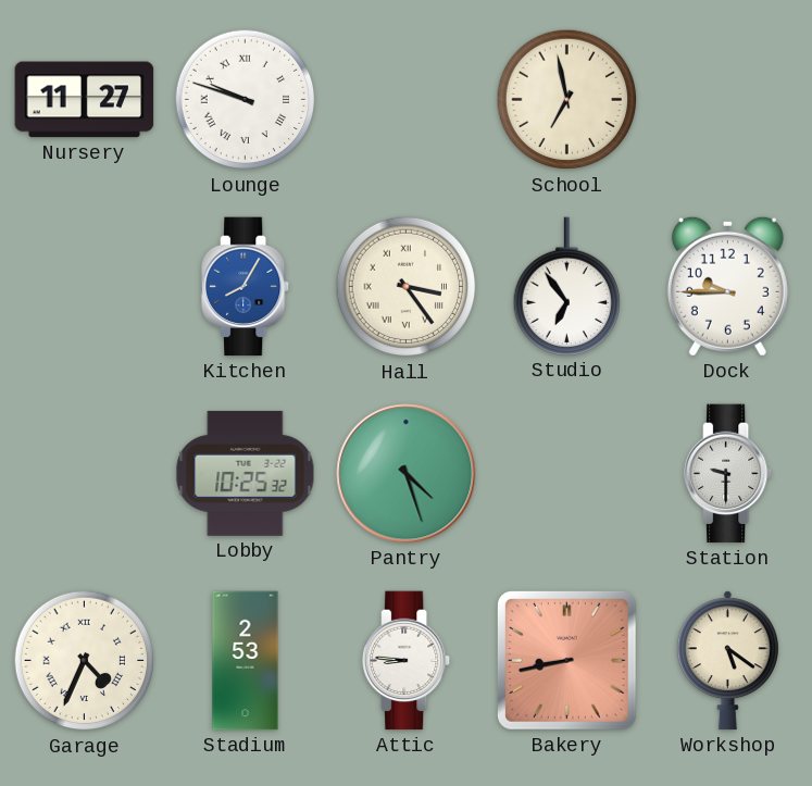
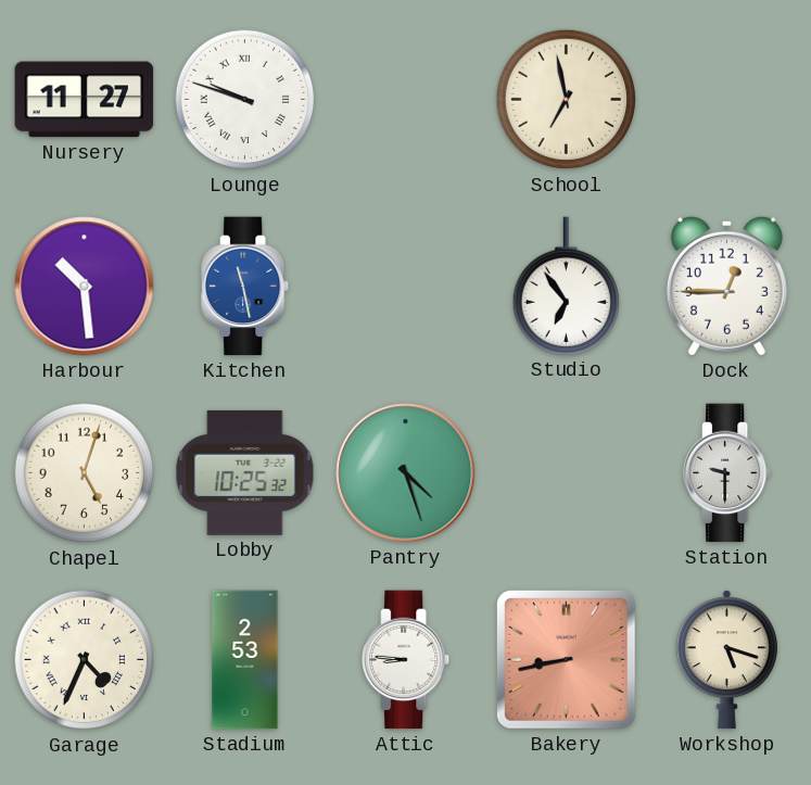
Harbour: none -> 10:29 (85, 287)
Kitchen: 8:05 -> 11:28 (246, 287)
Hall: 3:24 -> none (407, 287)
Dock: 9:45 -> 12:45 (726, 286)
Chapel: none -> 5:03 (85, 473)
Workshop: 5:21 -> 5:18 (726, 660)
